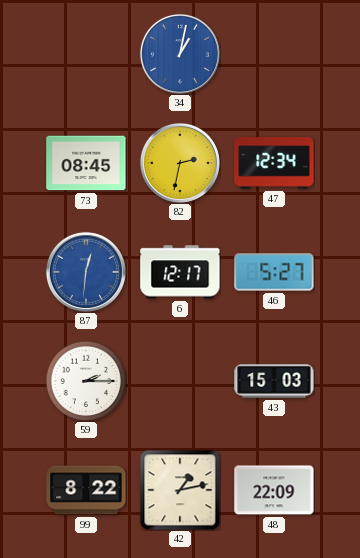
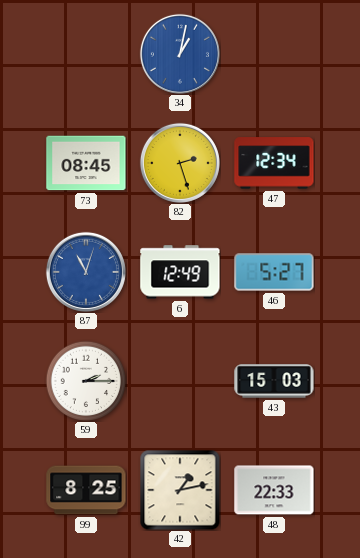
82: 2:32 -> 2:27 (180, 163)
87: 12:31 -> 11:03 (86, 272)
6: 12:17 -> 12:49 (180, 272)
99: 8:22 -> 8:25 (86, 490)
48: 22:09 -> 22:33 (274, 490)
